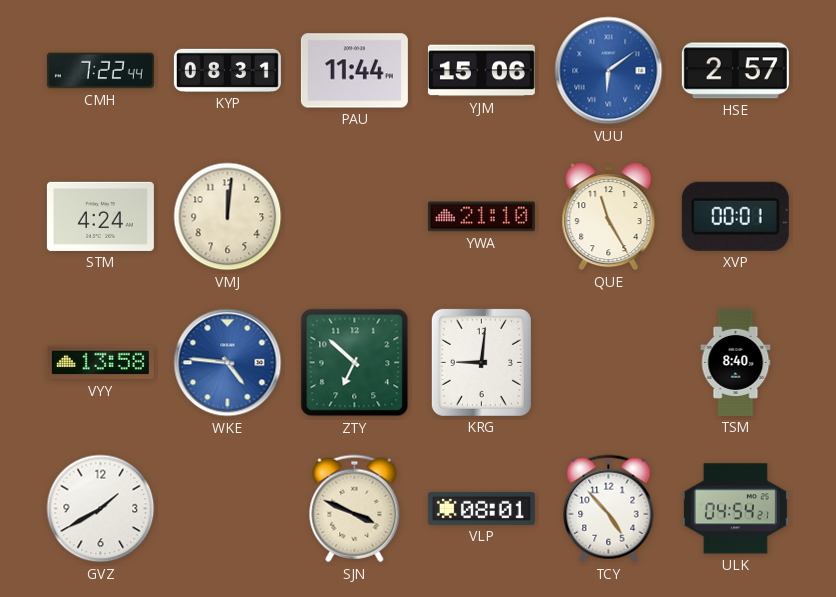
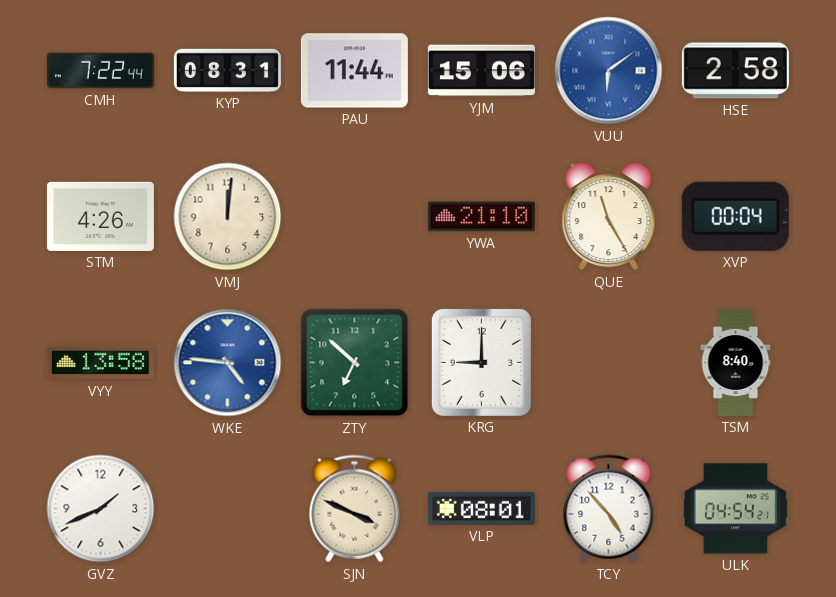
HSE: 2:57 -> 2:58 (735, 71)
STM: 4:24 -> 4:26 (100, 216)
XVP: 00:01 -> 00:04 (735, 216)
KRG: 9:01 -> 9:00 (481, 362)
GVZ: 1:40 -> 1:41 (101, 509)
